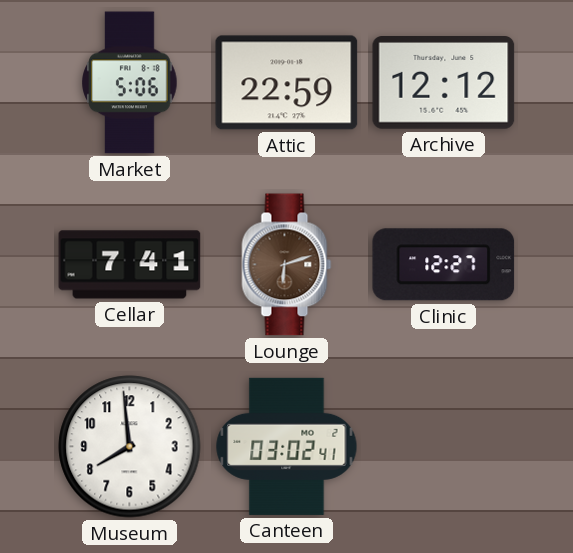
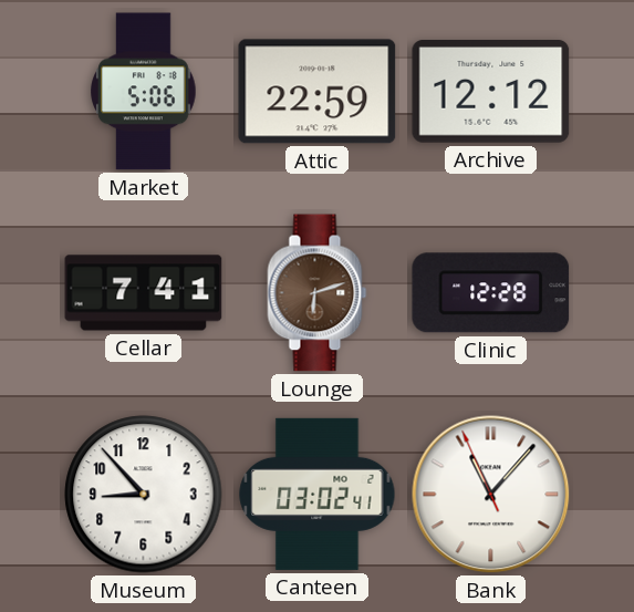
Clinic: 12:27 -> 12:28 (491, 293)
Museum: 7:59 -> 8:53 (144, 495)
Bank: none -> 11:06 (491, 495)
